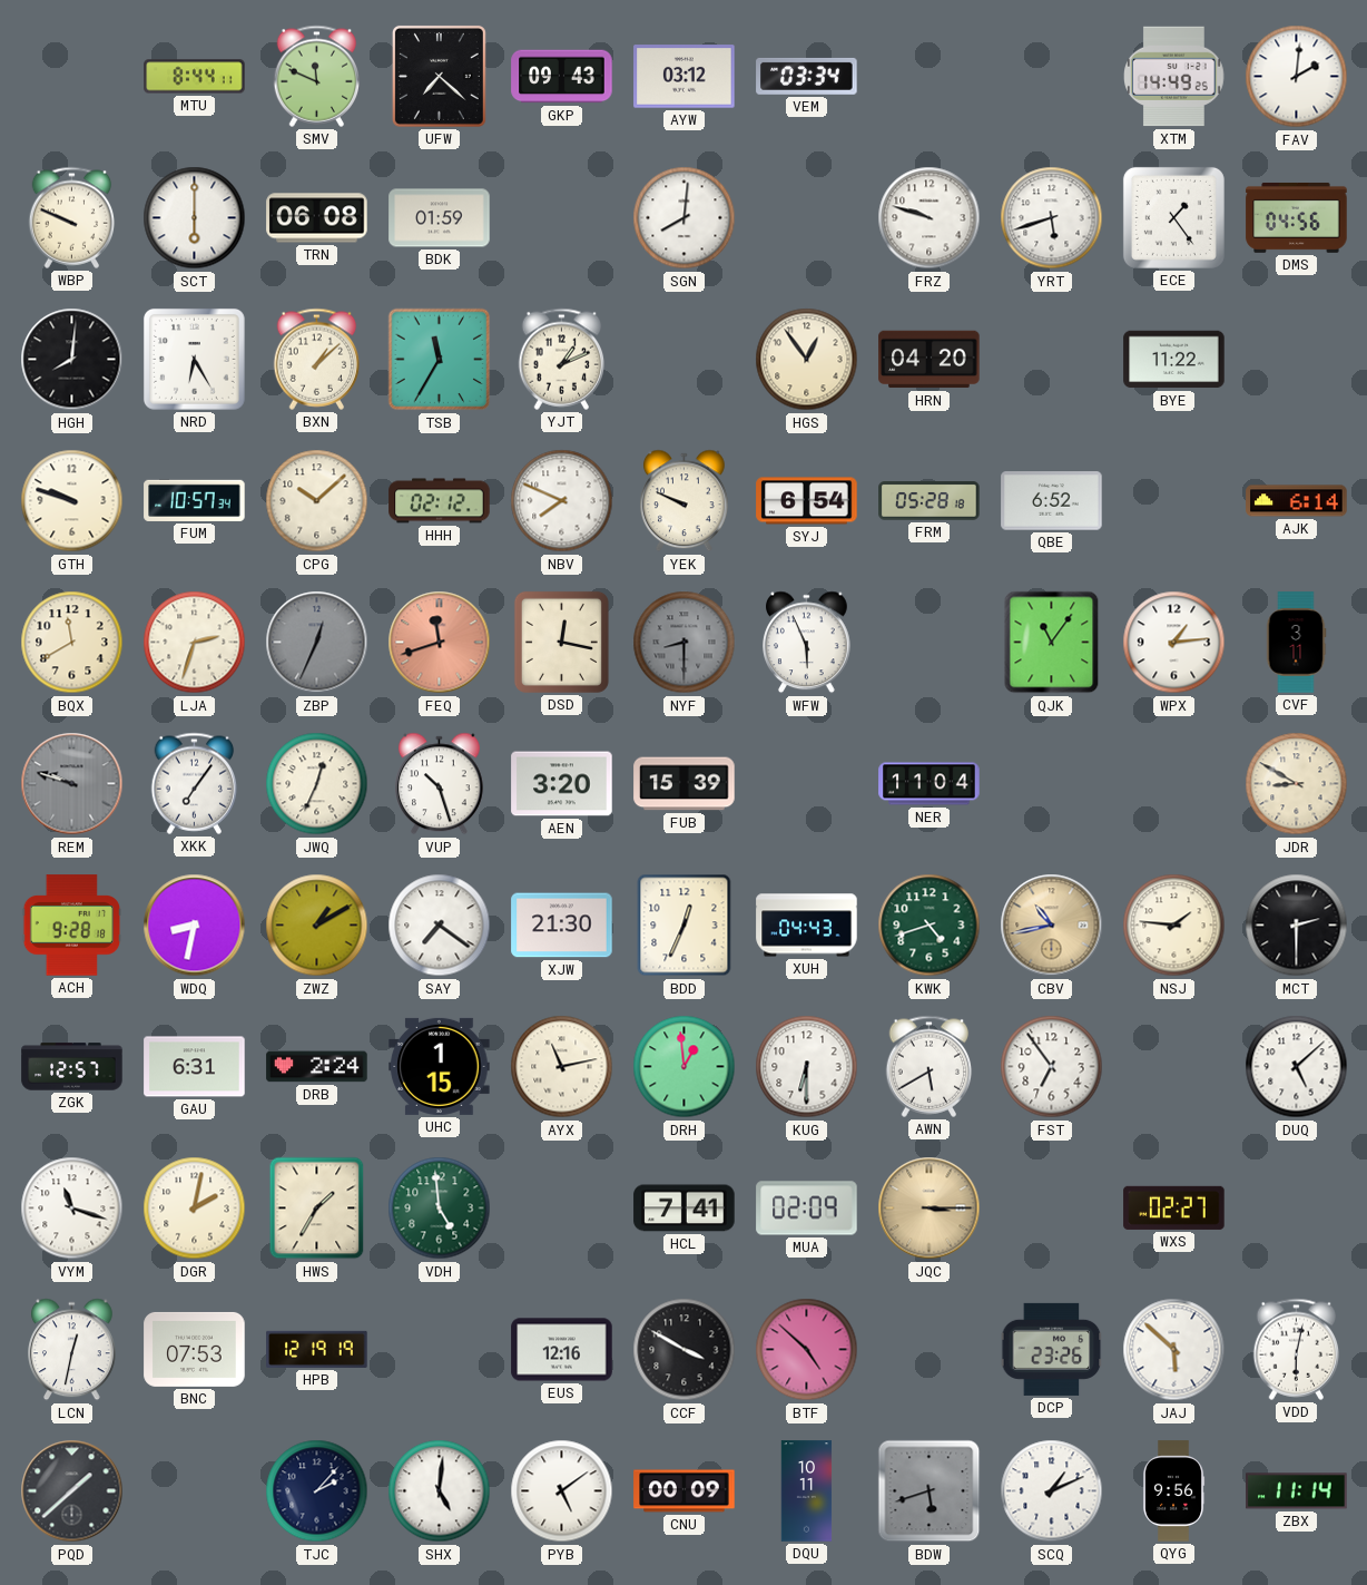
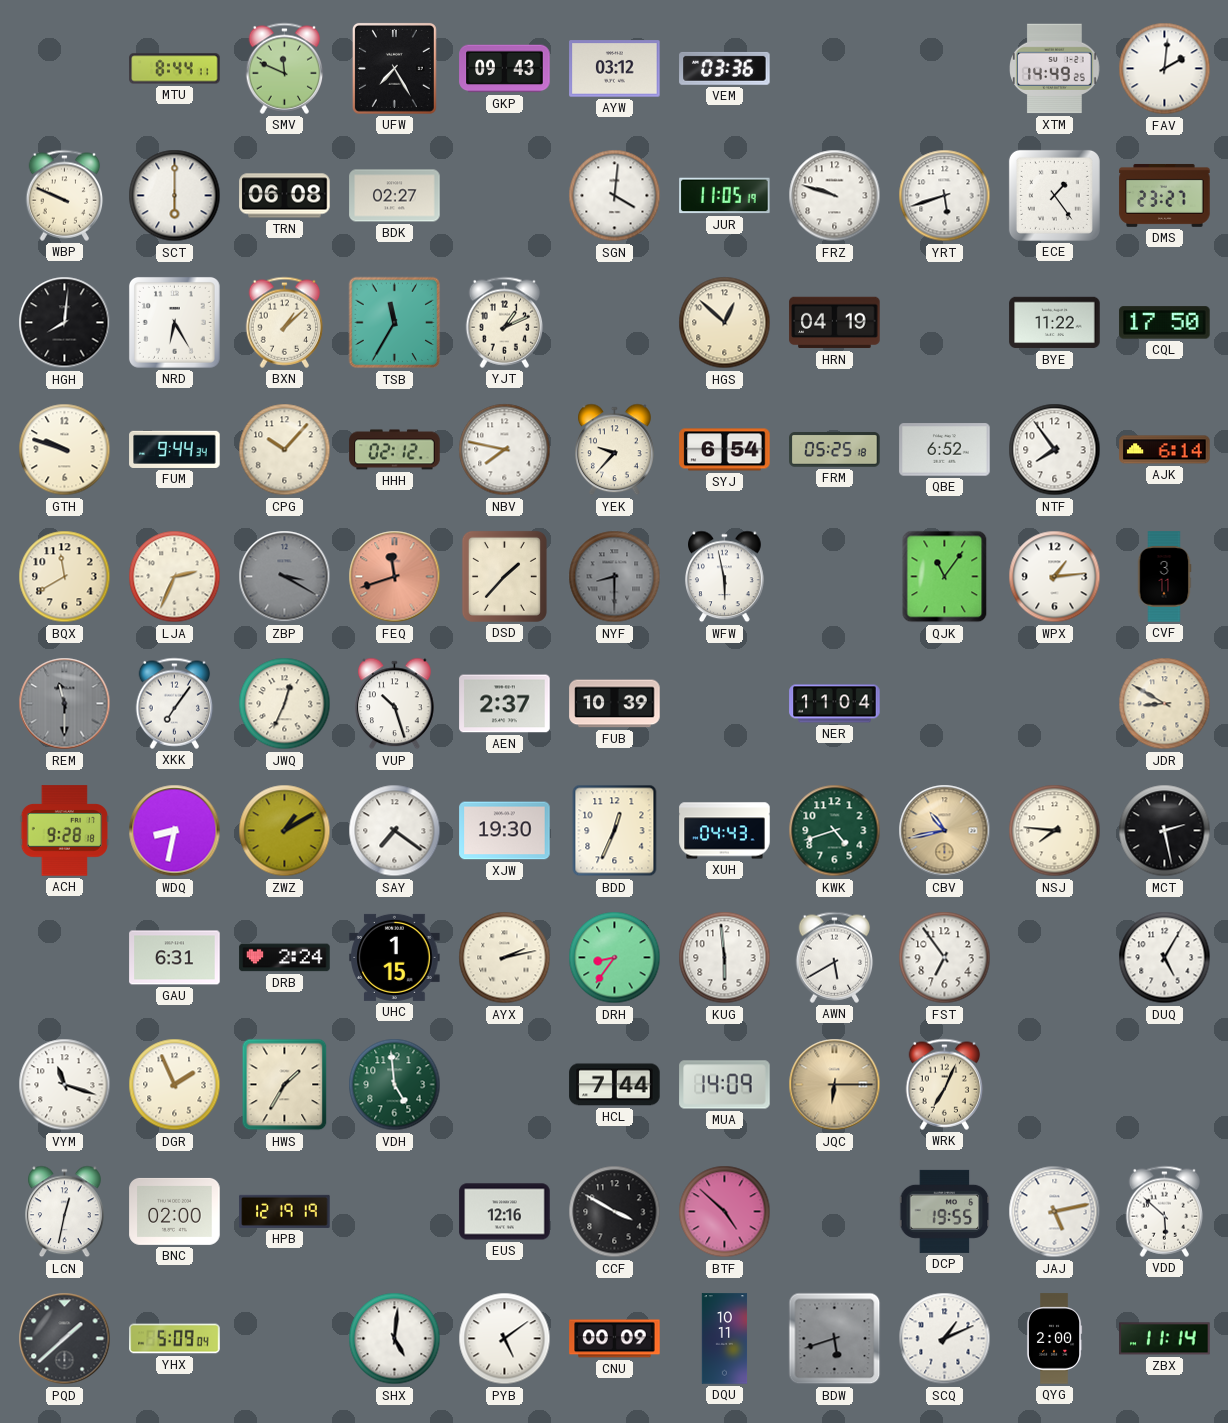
UFW: 7:22 -> 7:25 (394, 68)
VEM: 03:34 -> 03:36 (725, 68)
BDK: 01:59 -> 02:27 (395, 196)
SGN: 8:01 -> 4:01 (615, 196)
JUR: none -> 11:05 (725, 196)
DMS: 04:56 -> 23:27 (1165, 195)
HGS: 12:54 -> 12:52 (725, 323)
HRN: 04:20 -> 04:19 (835, 323)
CQL: none -> 17:50 (1165, 323)
FUM: 10:57 -> 9:44 (175, 449)
CPG: 10:08 -> 10:07 (285, 450)
NBV: 7:49 -> 7:47 (505, 450)
YEK: 9:49 -> 9:37 (615, 450)
FRM: 05:28 -> 05:25 (835, 450)
NTF: none -> 7:54 (1055, 450)
LJA: 2:33 -> 2:34 (175, 577)
ZBP: 12:34 -> 3:20 (285, 577)
DSD: 12:17 -> 1:37 (504, 576)
WFW: 5:56 -> 5:58 (725, 577)
REM: 9:48 -> 11:30 (65, 704)
AEN: 3:20 -> 2:37 (505, 704)
FUB: 15:39 -> 10:39 (615, 704)
XJW: 21:30 -> 19:30 (505, 831)
NSJ: 1:46 -> 7:46 (1055, 831)
MCT: 2:30 -> 2:28 (1165, 831)
ZGK: 12:57 -> none (72, 1067)
AYX: 11:13 -> 2:13 (505, 958)
DRH: 12:59 -> 8:36 (615, 958)
KUG: 6:30 -> 5:59 (725, 958)
DUQ: 5:08 -> 5:05 (1165, 958)
DGR: 2:02 -> 1:56 (175, 1085)
HCL: 7:41 -> 7:44 (615, 1085)
MUA: 02:09 -> 14:09 (725, 1085)
JQC: 3:15 -> 6:15 (835, 1085)
WRK: none -> 7:04 (945, 1084)
WXS: 02:27 -> none (1174, 1207)
BNC: 07:53 -> 02:00 (175, 1211)
DCP: 23:26 -> 19:55 (945, 1211)
JAJ: 5:52 -> 5:13 (1055, 1212)
VDD: 6:02 -> 5:52 (1165, 1211)
YHX: none -> 5:09 (175, 1339)
TJC: 2:07 -> none (317, 1491)
QYG: 9:56 -> 2:00 (1054, 1339)
